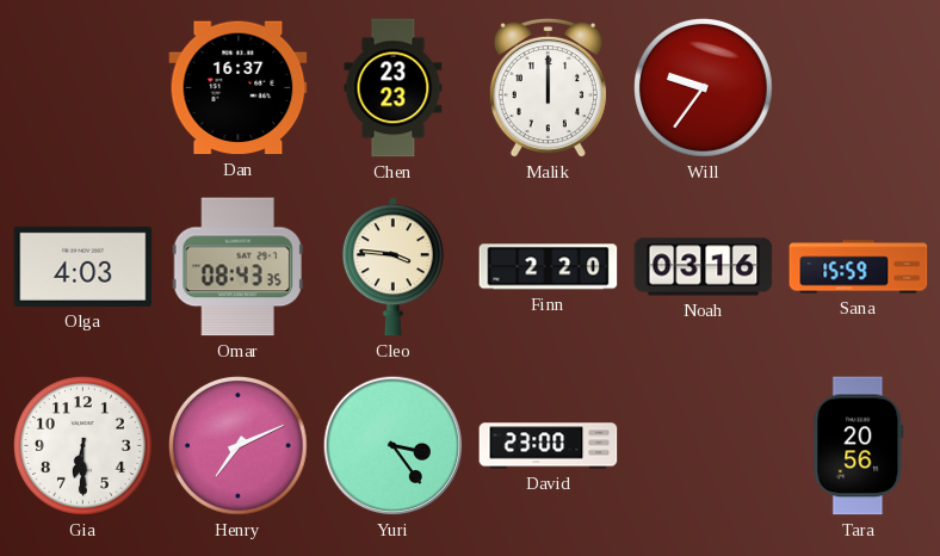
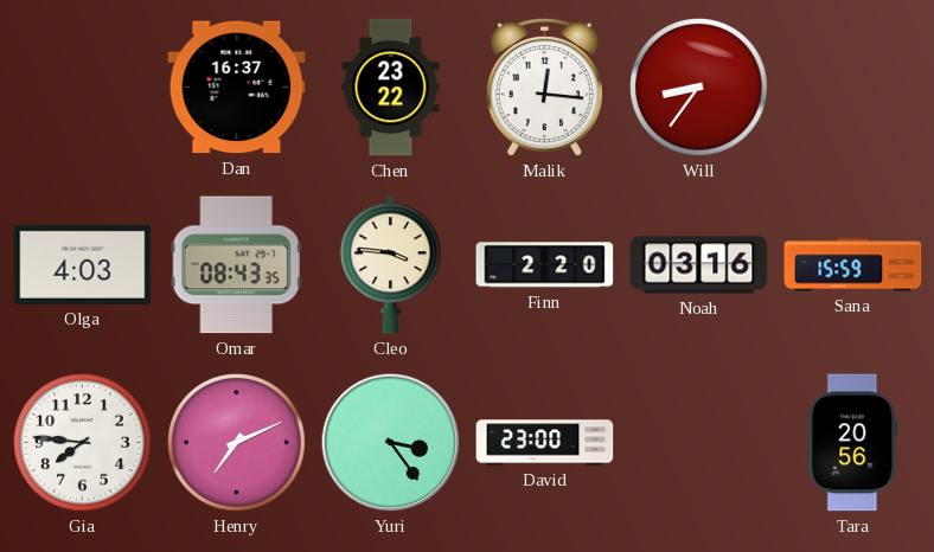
Chen: 23:23 -> 23:22 (391, 88)
Malik: 12:00 -> 12:16 (544, 88)
Will: 9:36 -> 8:36 (699, 88)
Gia: 6:30 -> 7:46 (83, 443)
